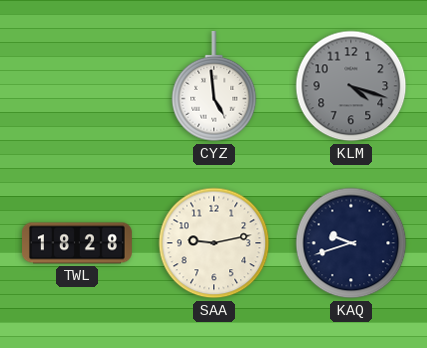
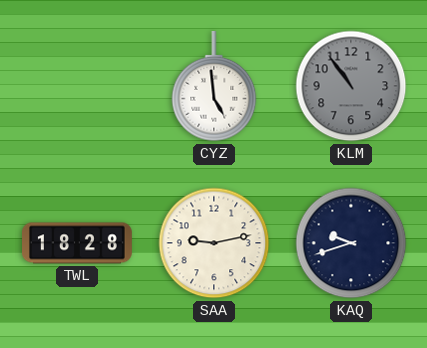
KLM: 4:18 -> 10:54 (351, 86)
